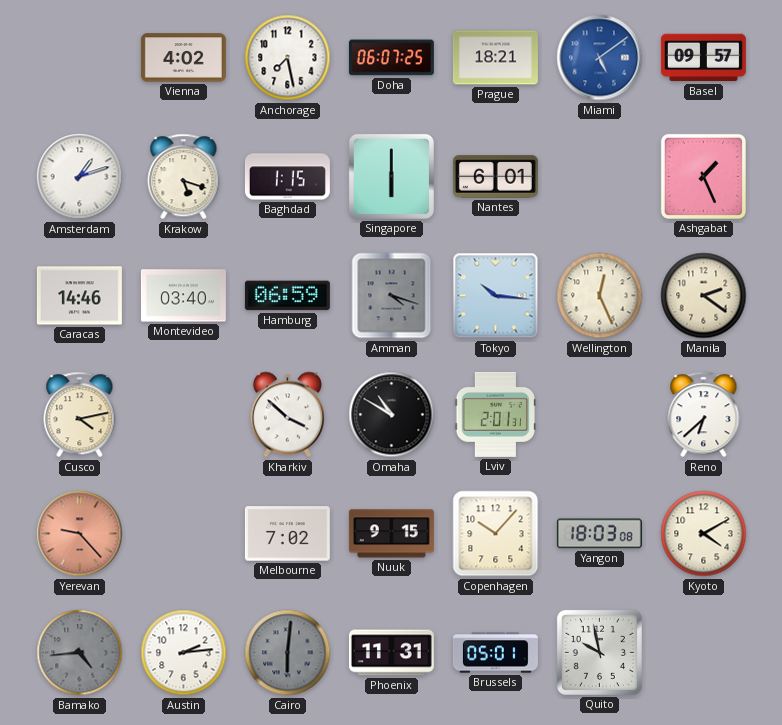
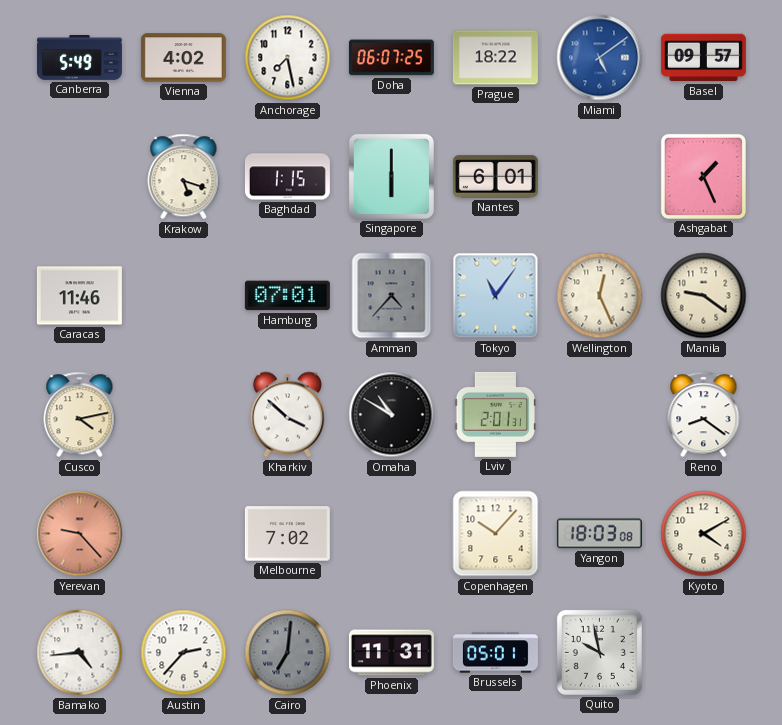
Canberra: none -> 5:49 (79, 57)
Prague: 18:21 -> 18:22 (495, 58)
Amsterdam: 1:12 -> none (80, 177)
Caracas: 14:46 -> 11:46 (79, 296)
Montevideo: 03:40 -> none (183, 296)
Hamburg: 06:59 -> 07:01 (287, 296)
Amman: 4:18 -> 4:37 (392, 296)
Tokyo: 10:16 -> 11:06 (496, 296)
Manila: 2:21 -> 9:21 (704, 296)
Reno: 6:38 -> 8:21 (704, 415)
Nuuk: 9:15 -> none (391, 534)
Bamako dial: grey -> white (80, 653)
Austin: 2:14 -> 2:37 (184, 653)
Cairo: 6:01 -> 7:01 (288, 653)
